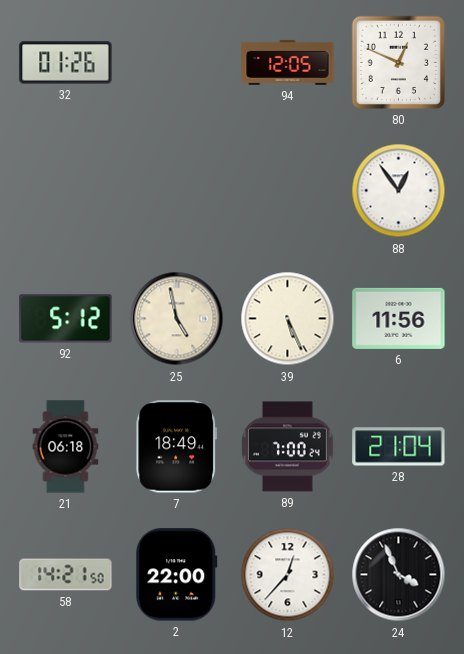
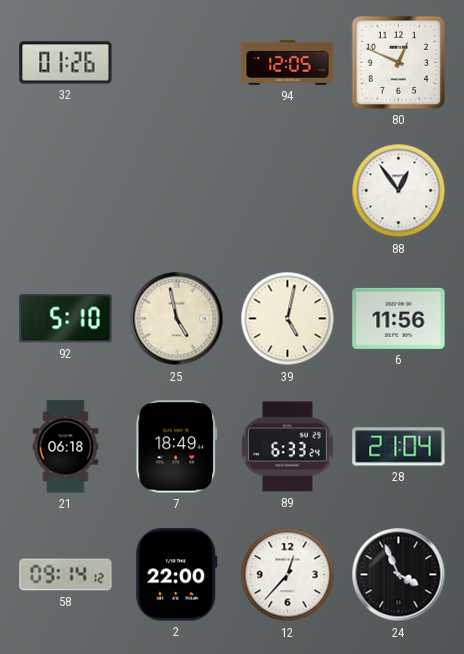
92: 5:12 -> 5:10 (66, 319)
39: 5:26 -> 5:02 (288, 319)
89: 7:00 -> 6:33 (288, 447)
58: 14:21 -> 09:14 (66, 575)
